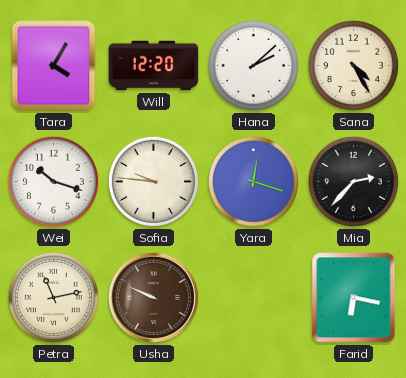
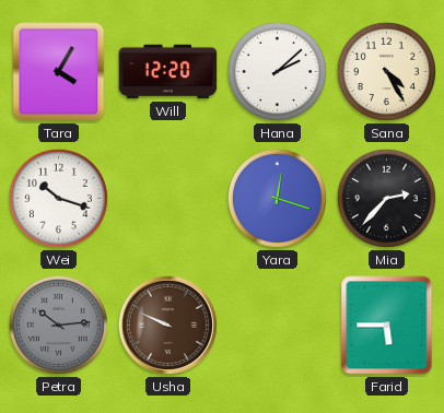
Sofia: 9:46 -> none (153, 181)
Petra: 11:13 -> 10:14 (58, 324)
Petra dial: cream -> grey (58, 324)
Farid: 6:17 -> 5:45 (387, 326)
